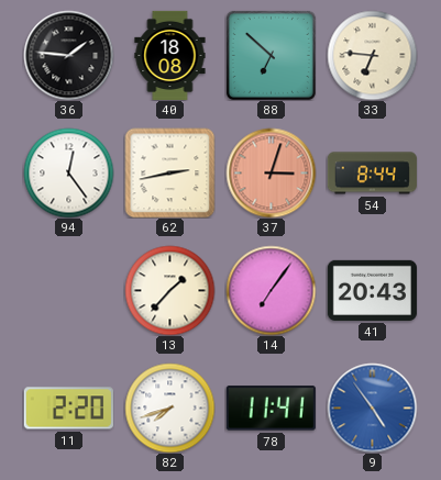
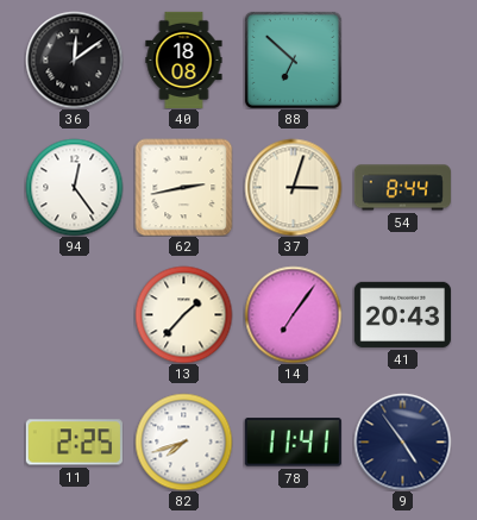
36: 1:46 -> 12:09 (74, 59)
33: 6:46 -> none (372, 55)
37 dial: salmon -> cream (293, 187)
11: 2:20 -> 2:25 (74, 443)
9 dial: blue -> navy (402, 441)
